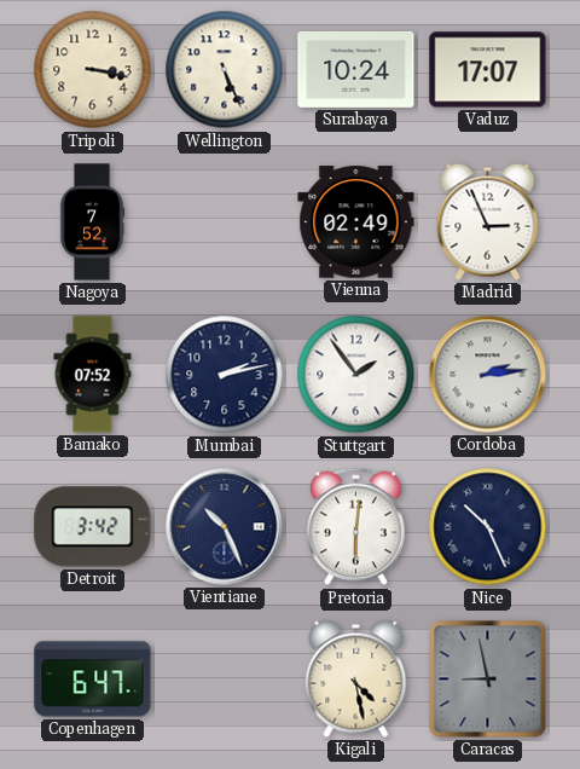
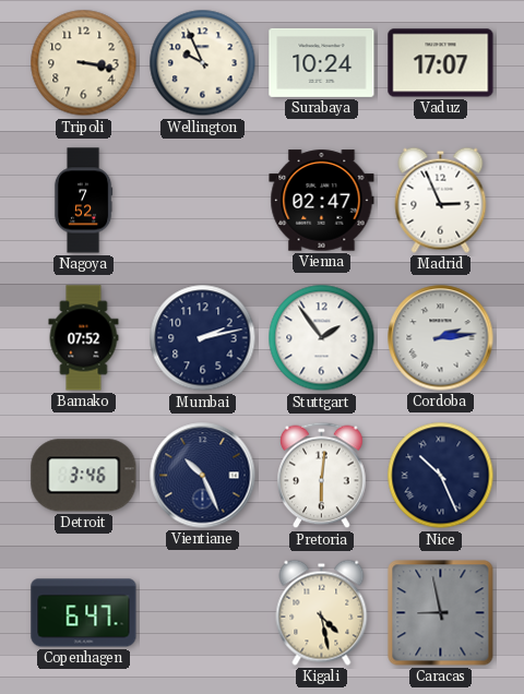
Wellington: 5:26 -> 9:56 (203, 63)
Vienna: 02:49 -> 02:47 (322, 201)
Detroit: 3:42 -> 3:46 (84, 476)
